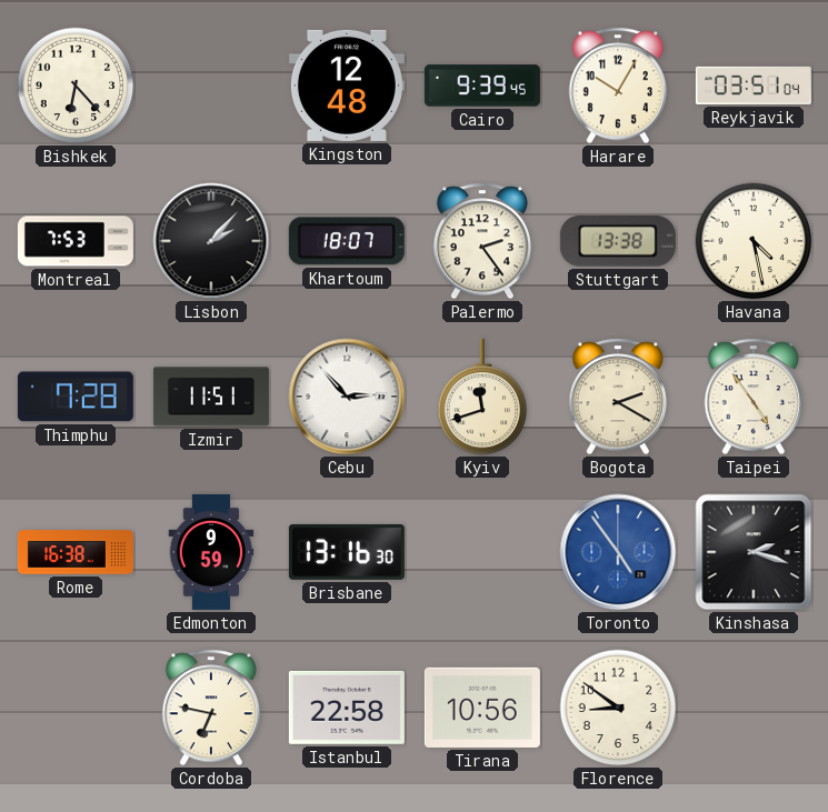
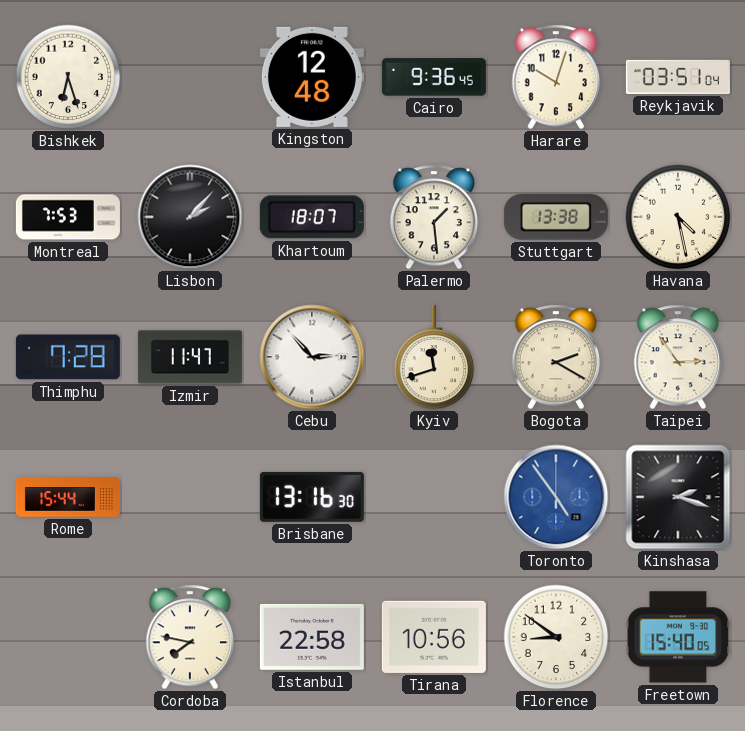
Bishkek: 6:23 -> 6:27 (68, 77)
Cairo: 9:39 -> 9:36 (434, 77)
Harare: 10:05 -> 10:03 (556, 77)
Palermo: 2:24 -> 1:29 (434, 217)
Izmir: 11:51 -> 11:47 (190, 357)
Taipei: 4:54 -> 2:54 (678, 357)
Rome: 16:38 -> 15:44 (68, 497)
Edmonton: 9:59 -> none (211, 552)
Cordoba: 6:47 -> 7:47 (190, 637)
Freetown: none -> 15:40 (678, 637)
